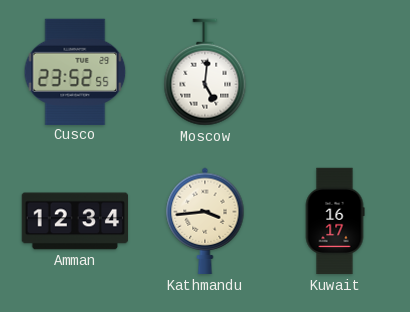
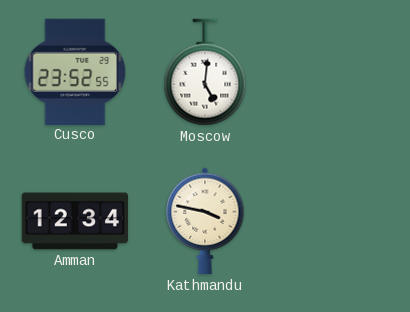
Kathmandu: 3:44 -> 3:47 (205, 221)
Kuwait: 16:17 -> none (335, 221)
